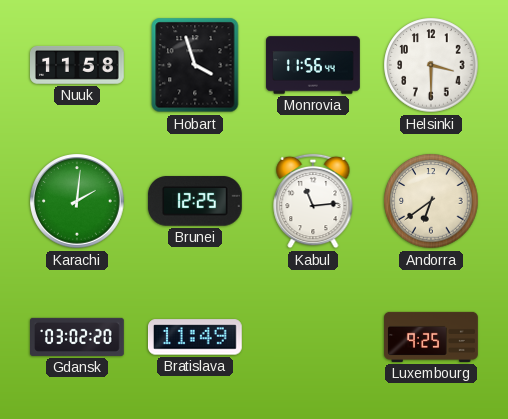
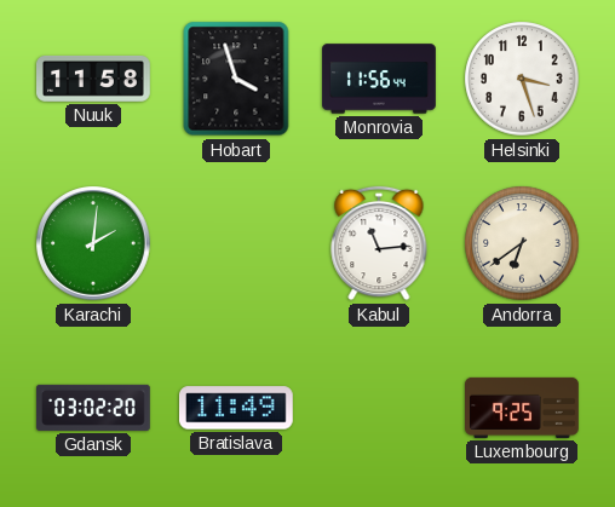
Helsinki: 3:30 -> 3:27 (522, 79)
Brunei: 12:25 -> none (195, 201)
